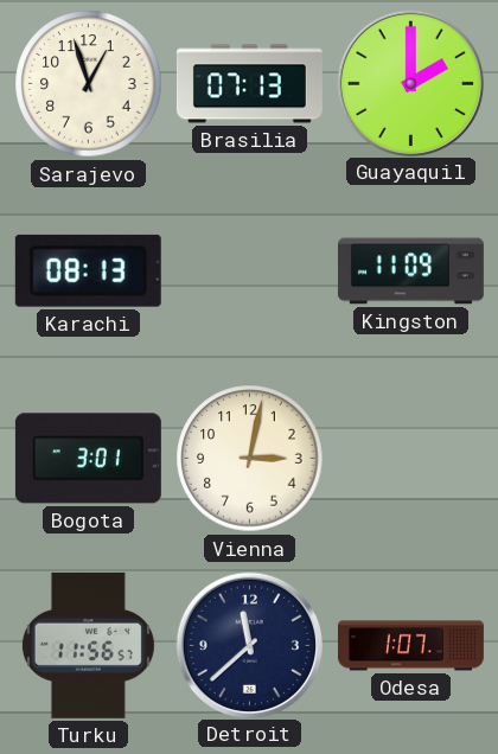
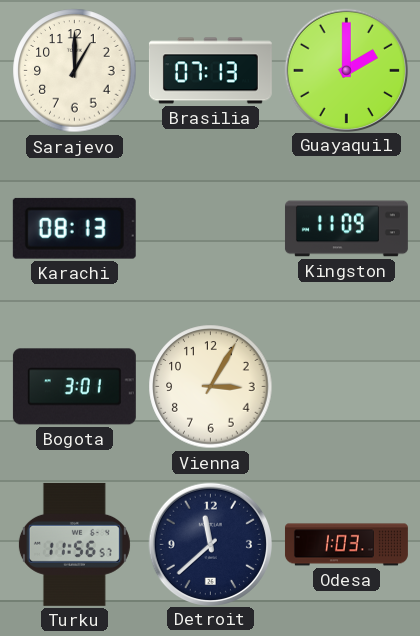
Sarajevo: 12:57 -> 1:00 (75, 71)
Vienna: 3:02 -> 3:05 (211, 387)
Odesa: 1:07 -> 1:03 (346, 545)
